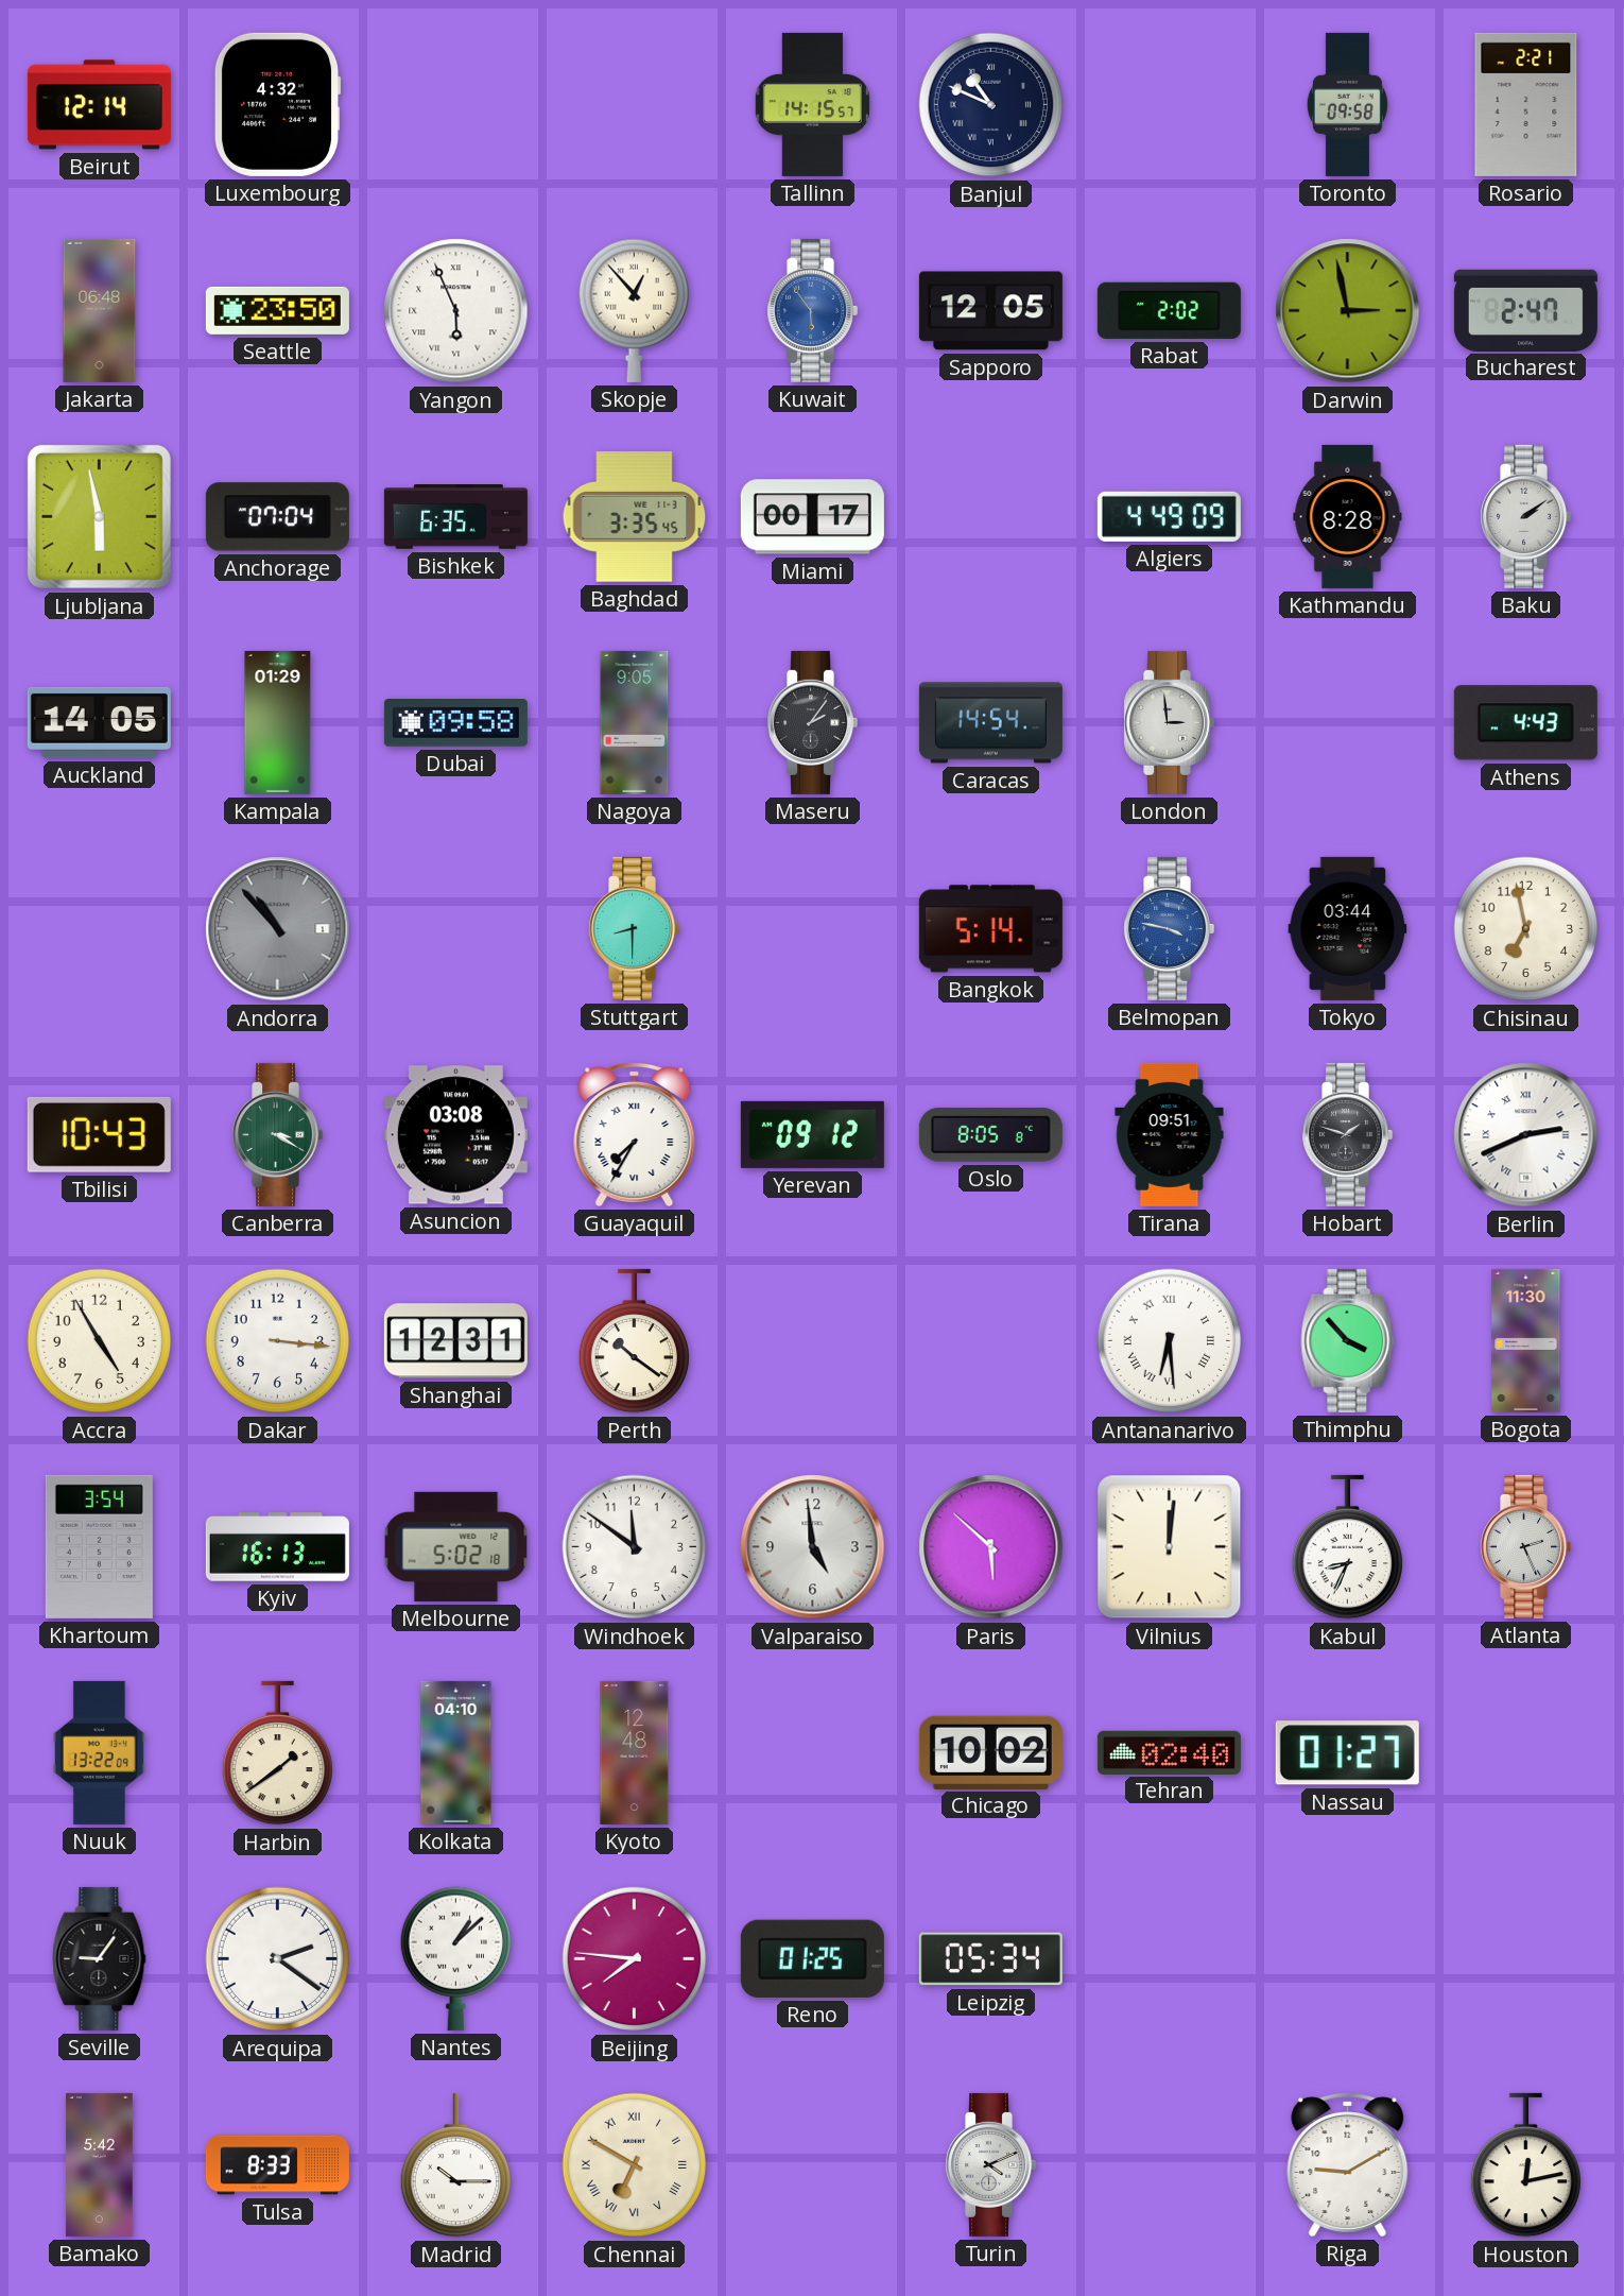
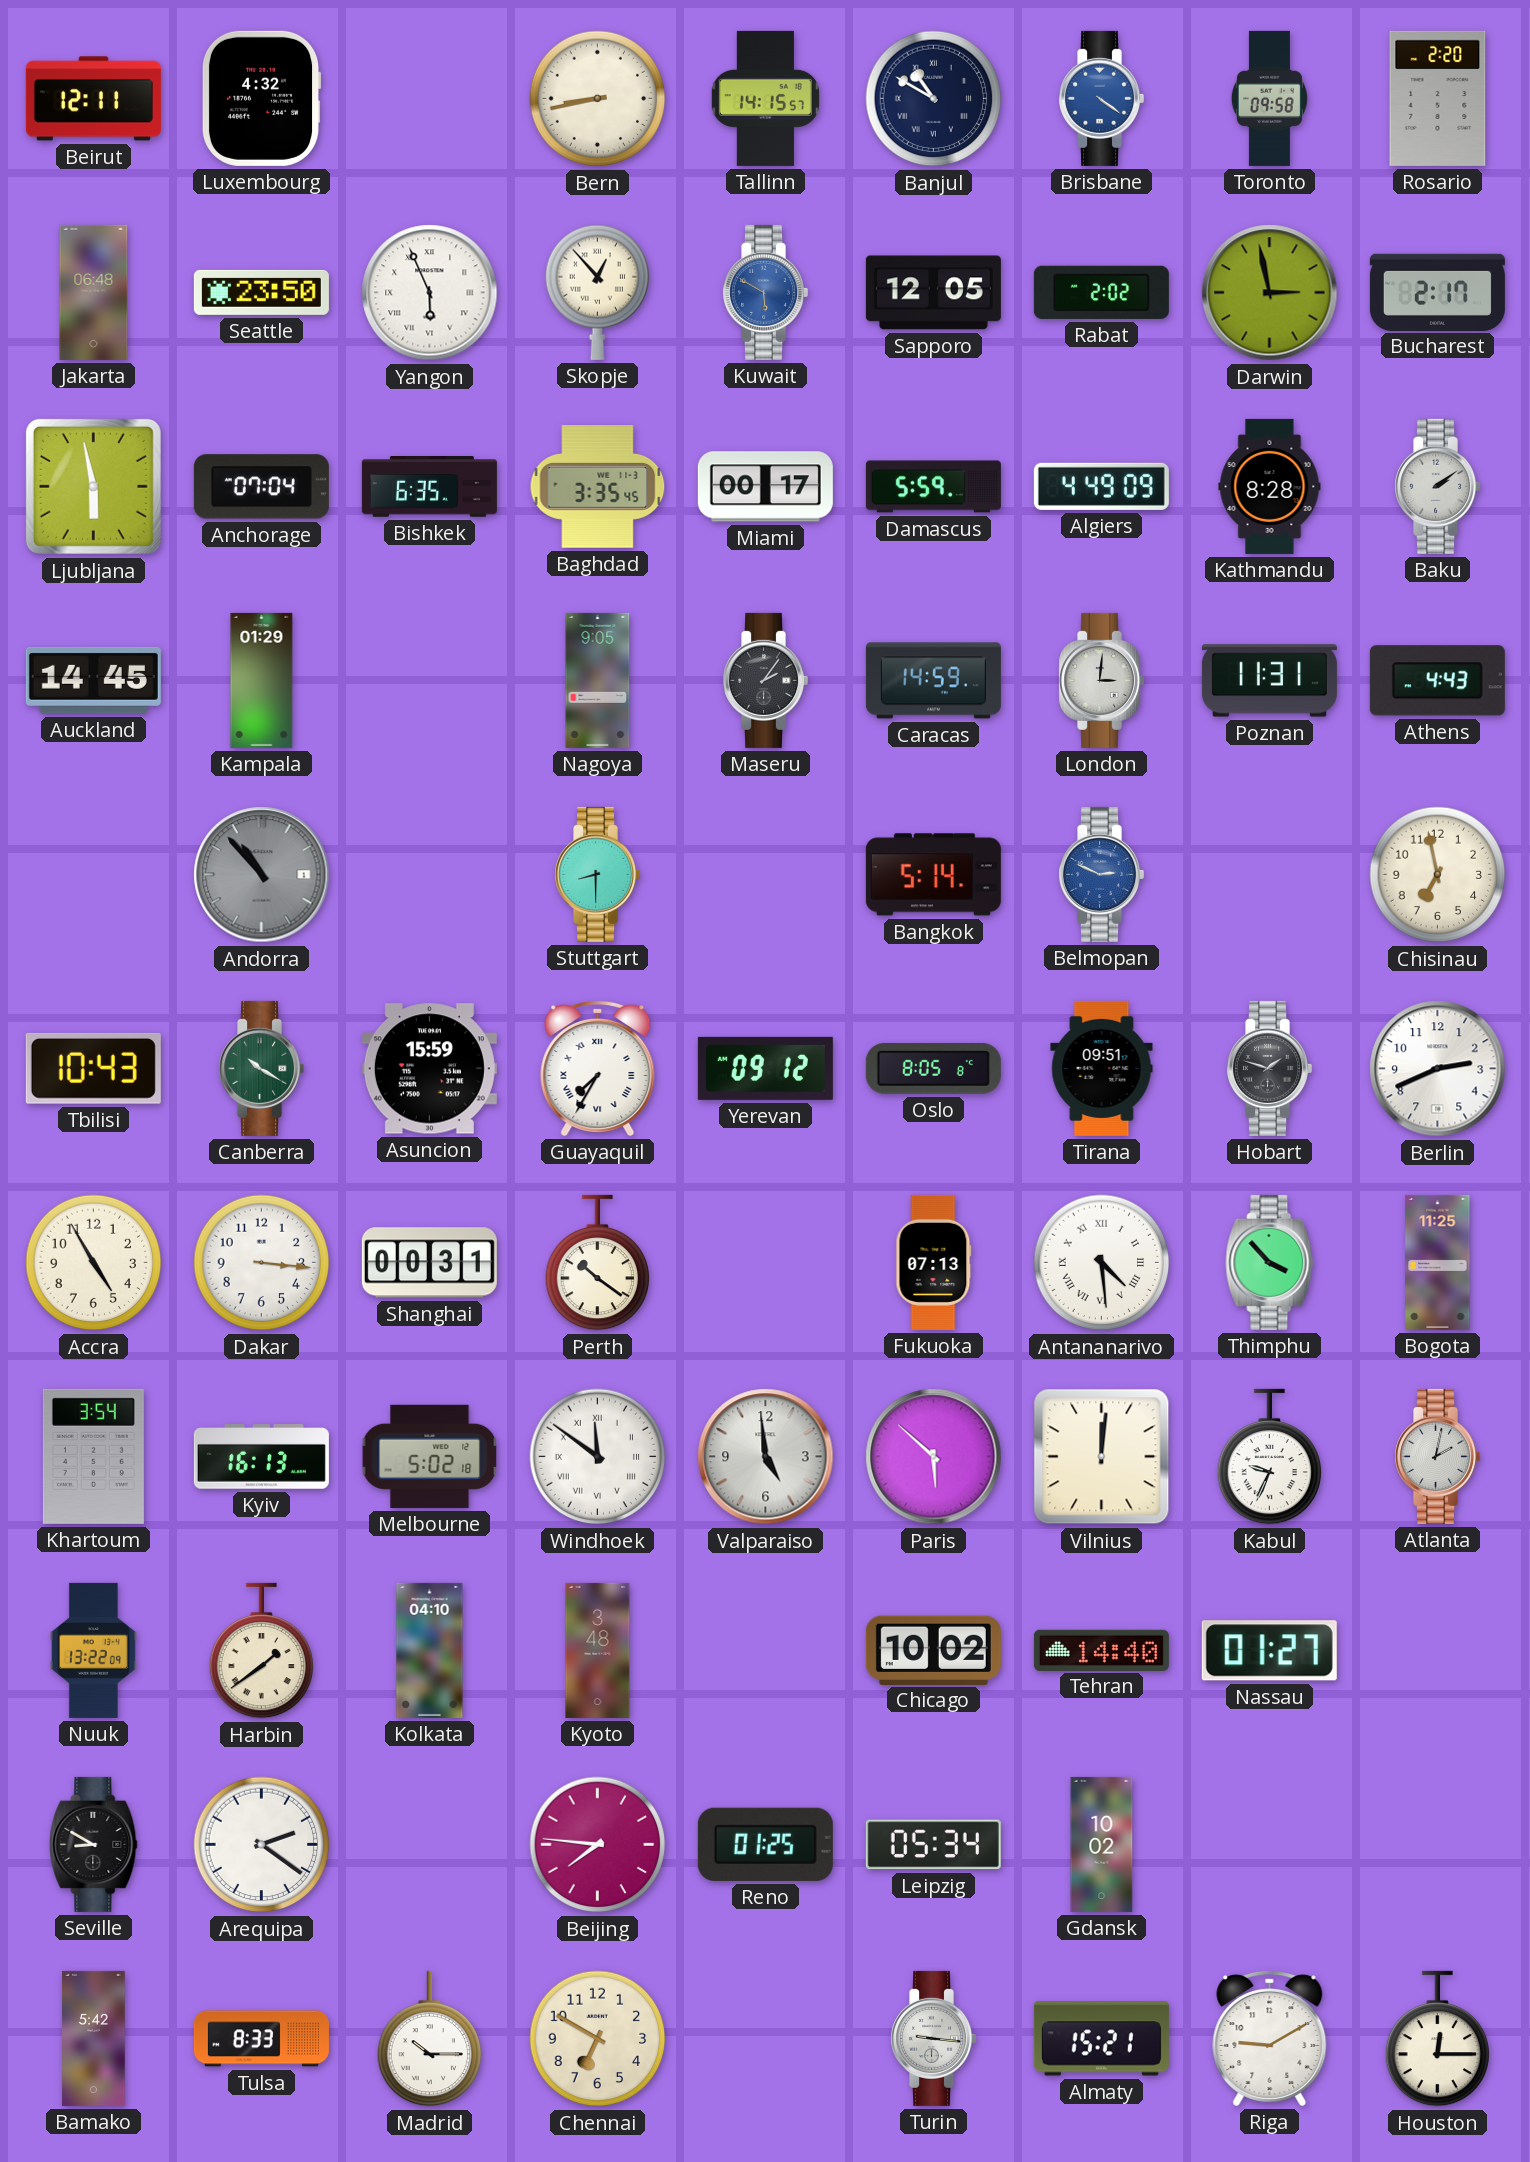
Beirut: 12:14 -> 12:11 (93, 99)
Bern: none -> 8:43 (598, 99)
Banjul: 10:49 -> 10:50 (934, 99)
Brisbane: none -> 4:21 (1102, 98)
Rosario: 2:21 -> 2:20 (1438, 98)
Kuwait: 5:54 -> 5:50 (766, 292)
Bucharest: 2:47 -> 2:17 (1437, 292)
Damascus: none -> 5:59 (933, 487)
Auckland: 14:05 -> 14:45 (93, 680)
Dubai: 09:58 -> none (455, 723)
Caracas: 14:54 -> 14:59 (933, 681)
London: 2:59 -> 3:01 (1102, 680)
Poznan: none -> 11:31 (1269, 681)
Belmopan: 3:47 -> 2:49 (1102, 874)
Tokyo: 03:44 -> none (1348, 928)
Canberra: 3:20 -> 10:20 (262, 1068)
Asuncion: 03:08 -> 15:59 (429, 1069)
Berlin numerals: Roman -> Arabic (1438, 1069)
Shanghai: 12:31 -> 00:31 (429, 1263)
Fukuoka: none -> 07:13 (934, 1262)
Antananarivo: 6:29 -> 4:29 (1102, 1263)
Bogota: 11:30 -> 11:25 (1438, 1262)
Windhoek numerals: Arabic -> Roman (598, 1457)
Kabul: 8:34 -> 9:34 (1269, 1457)
Atlanta: 2:26 -> 2:02 (1438, 1456)
Kyoto: 12:48 -> 3:48 (598, 1650)
Tehran: 02:40 -> 14:40 (1101, 1650)
Seville: 9:06 -> 8:50 (94, 1844)
Nantes: 1:08 -> none (455, 1958)
Gdansk: none -> 10:02 (1102, 1844)
Chennai numerals: Roman -> Arabic (598, 2039)
Turin: 4:11 -> 9:16 (934, 2038)
Almaty: none -> 15:21 (1101, 2039)
Houston: 12:13 -> 12:15 (1437, 2039)
